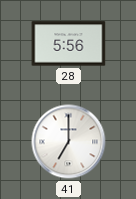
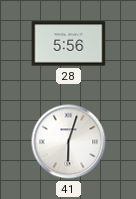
41: 7:00 -> 6:03 (69, 142)
